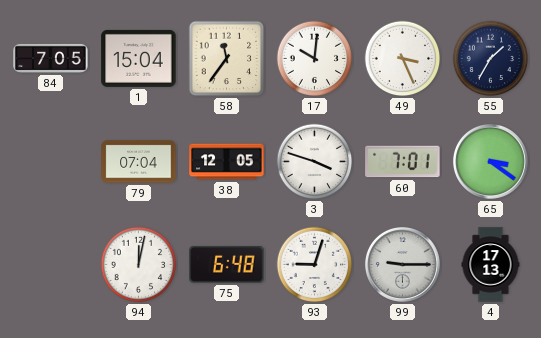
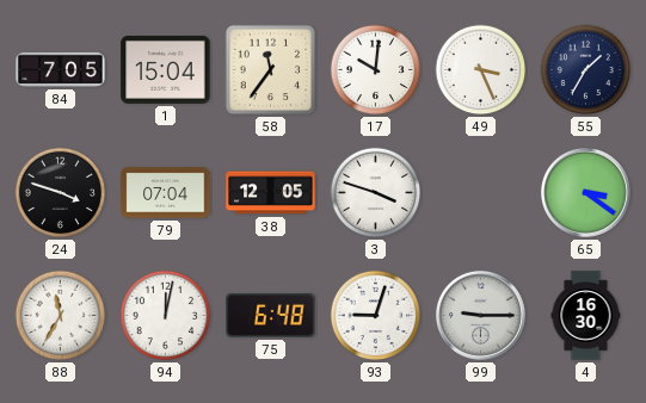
24: none -> 3:48 (61, 193)
60: 7:01 -> none (403, 162)
88: none -> 11:35 (61, 316)
4: 17:13 -> 16:30 (586, 316)
